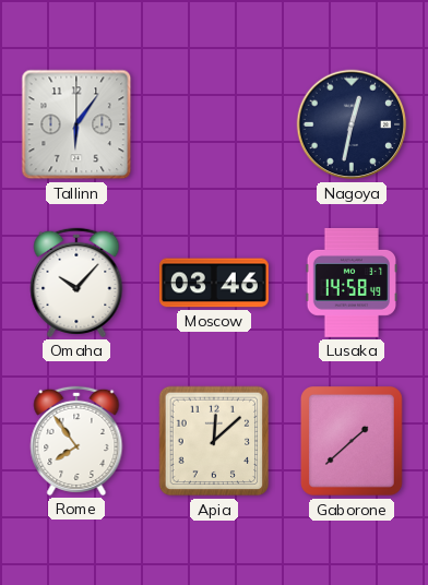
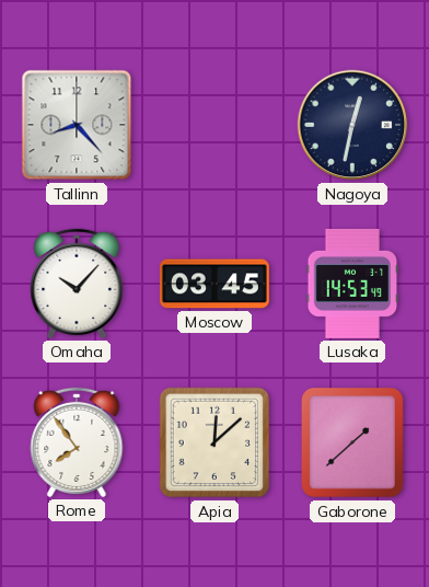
Tallinn: 6:06 -> 8:23 (77, 125)
Moscow: 03:46 -> 03:45 (215, 284)
Lusaka: 14:58 -> 14:53 (351, 284)
